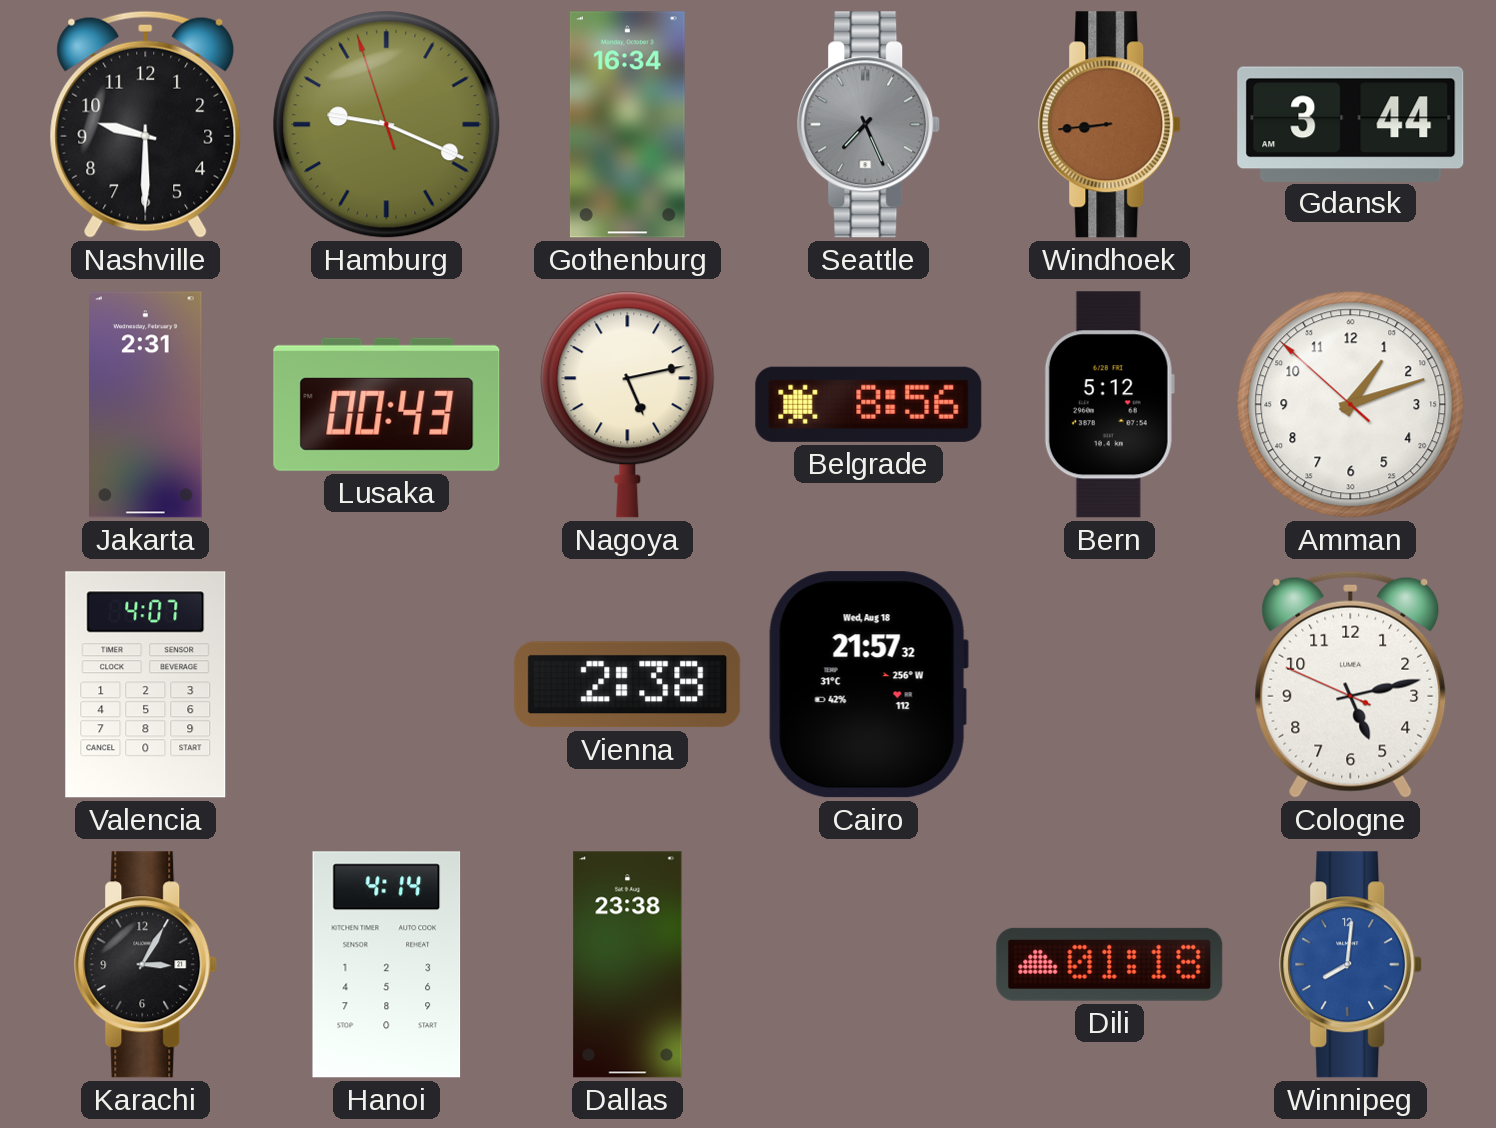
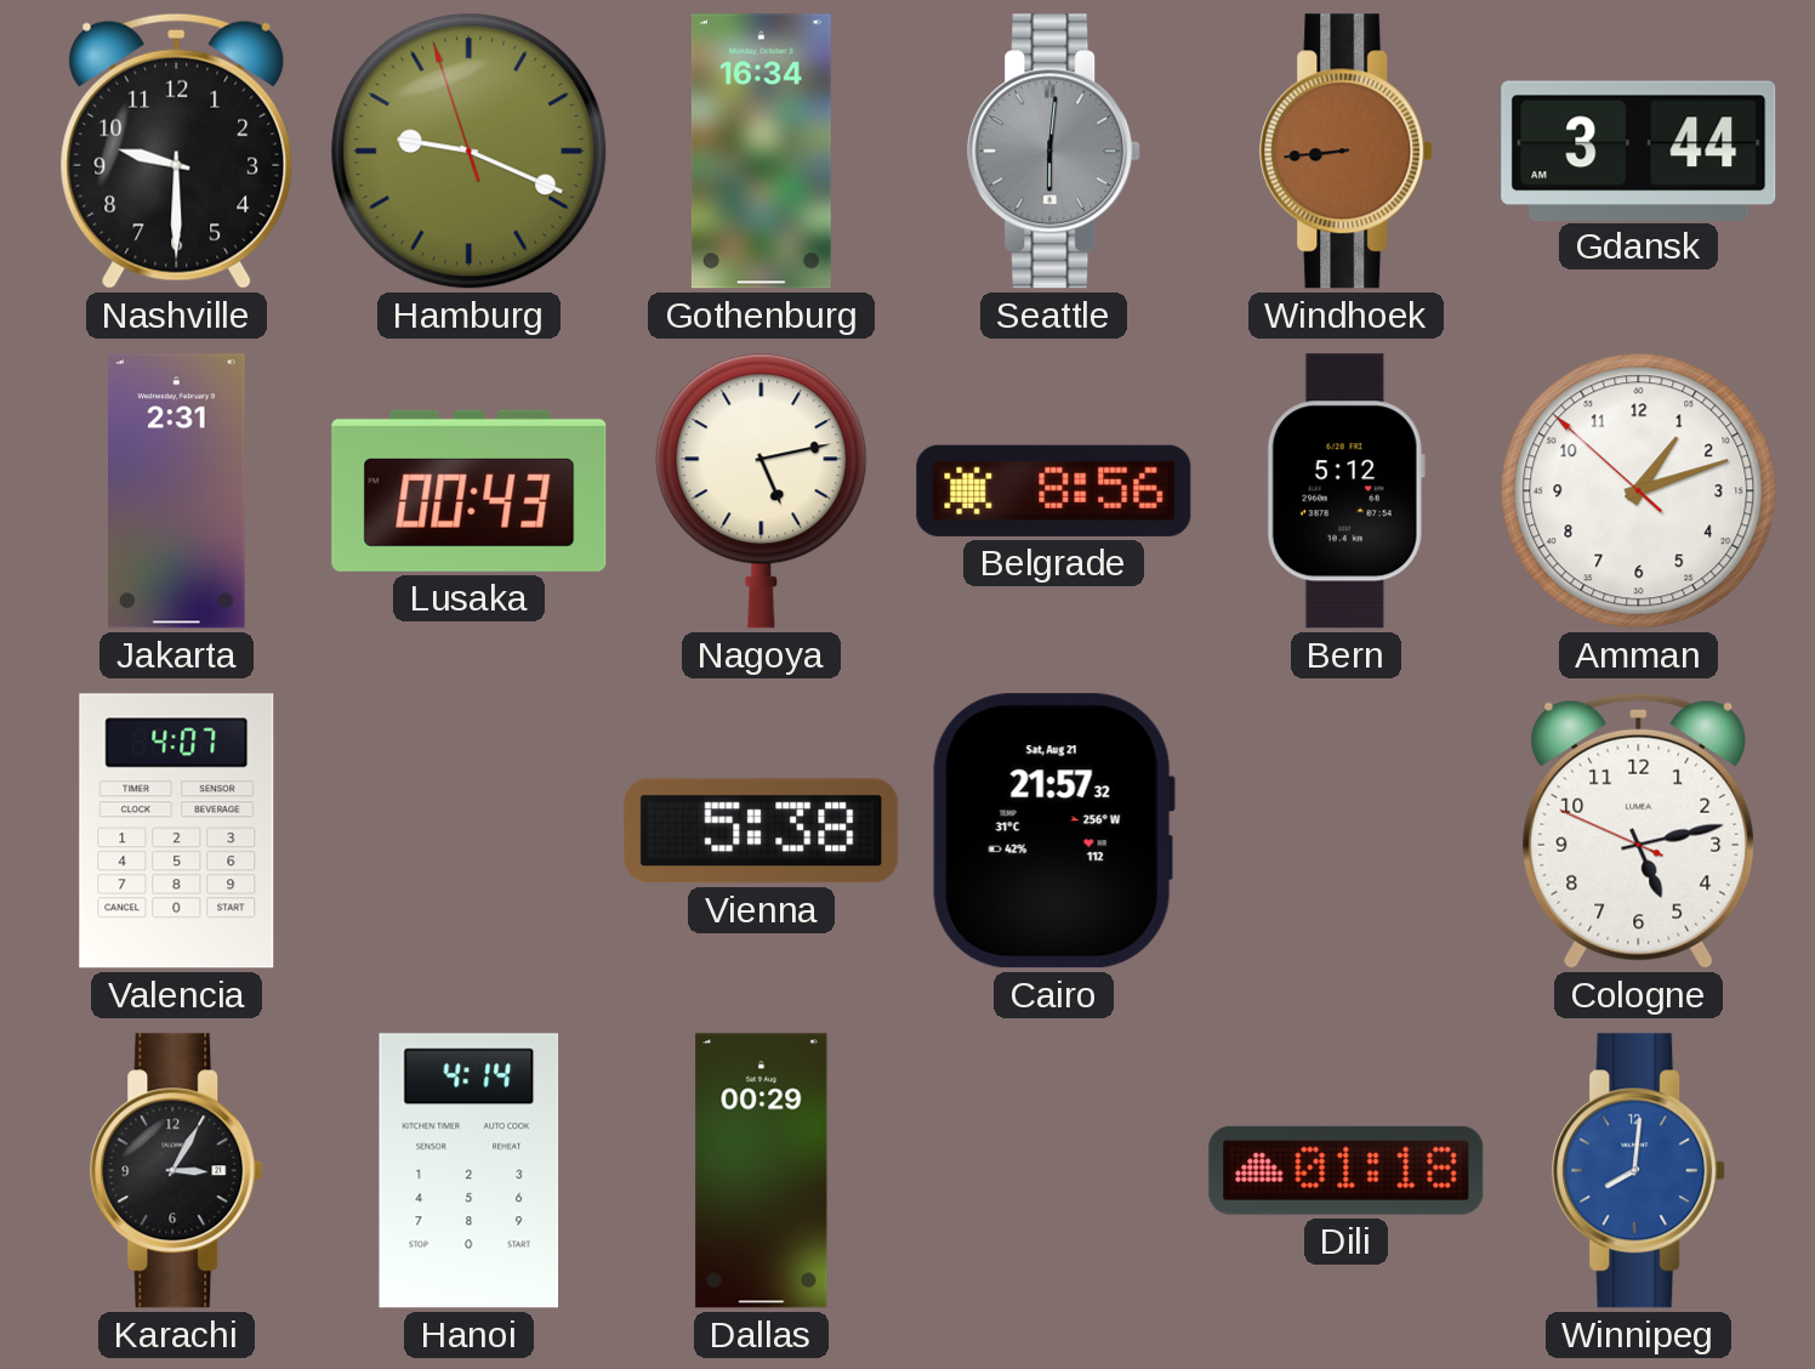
Seattle: 7:26 -> 6:01 (1054, 152)
Vienna: 2:38 -> 5:38 (762, 831)
Cairo date: Wed, Aug 18 -> Sat, Aug 21 (1053, 831)
Dallas: 23:38 -> 00:29 (762, 1171)
